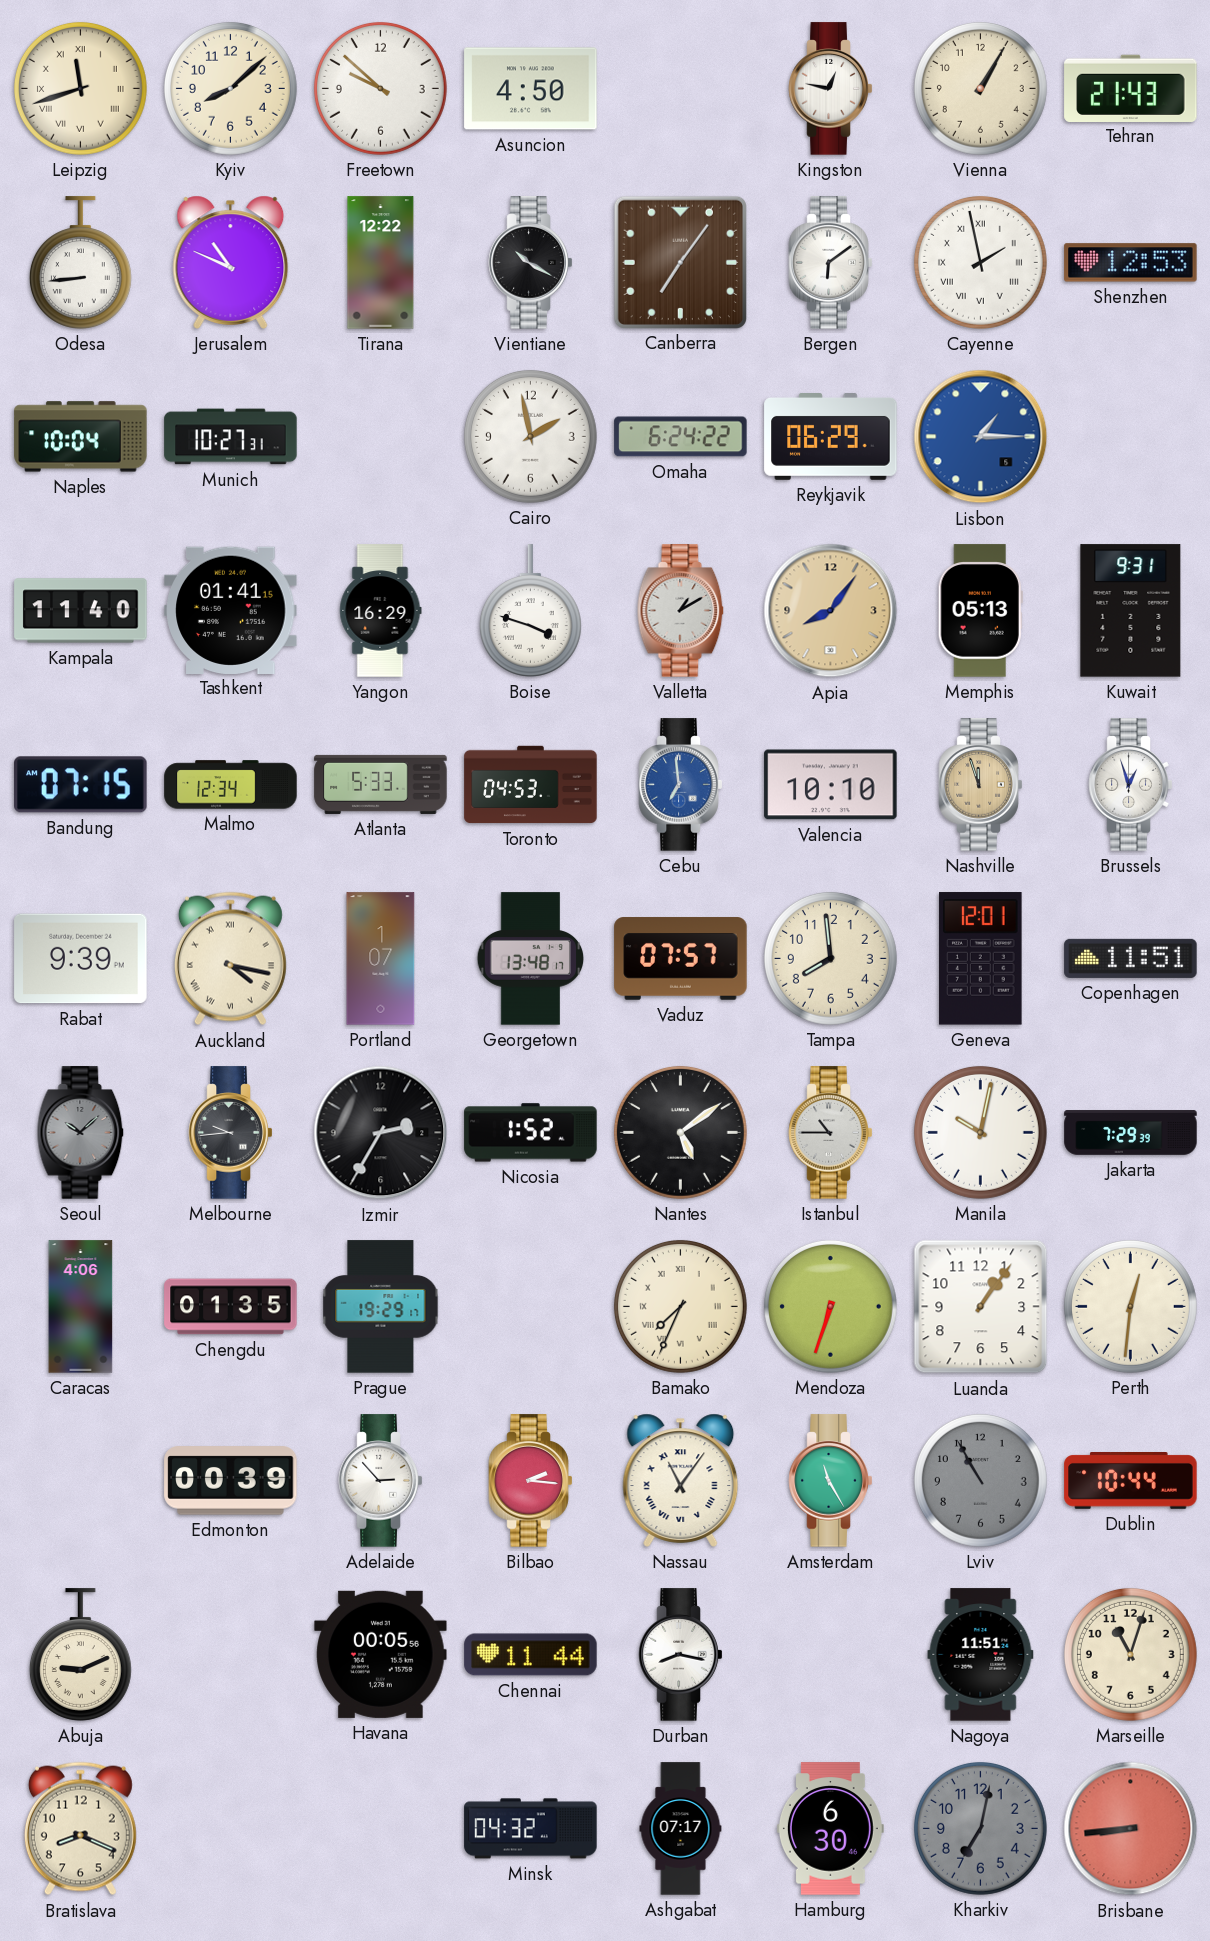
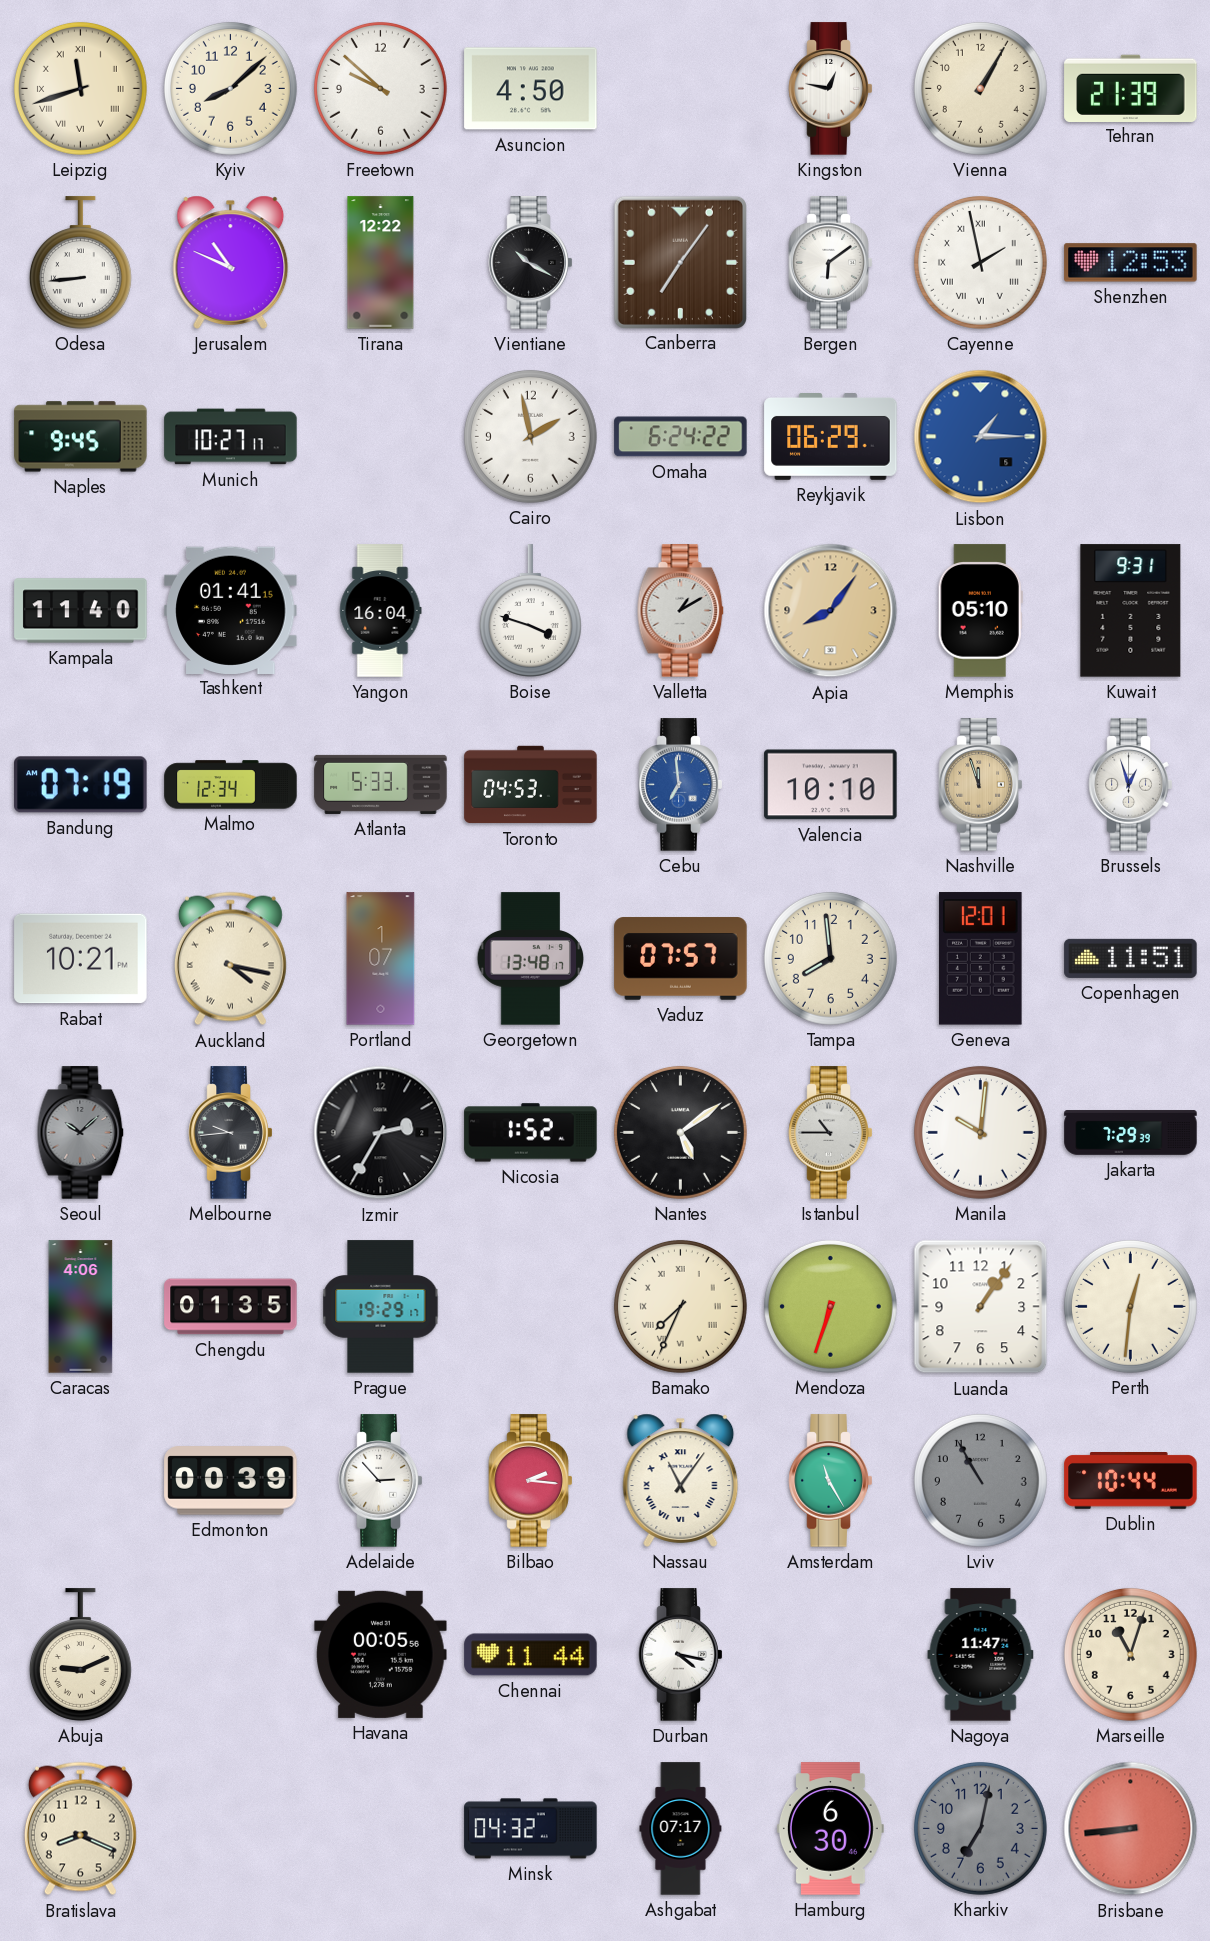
Tehran: 21:43 -> 21:39 (1131, 88)
Naples: 10:04 -> 9:45 (81, 437)
Munich: 10:27:31 -> 10:27:17 (231, 437)
Yangon: 16:29 -> 16:04 (381, 611)
Memphis: 05:13 -> 05:10 (980, 611)
Bandung: 07:15 -> 07:19 (81, 785)
Rabat: 9:39 -> 10:21 (81, 959)
Manila: 10:02 -> 10:01 (980, 1132)
Durban: 8:17 -> 4:17 (681, 1655)
Nagoya: 11:51 -> 11:47 (981, 1655)
